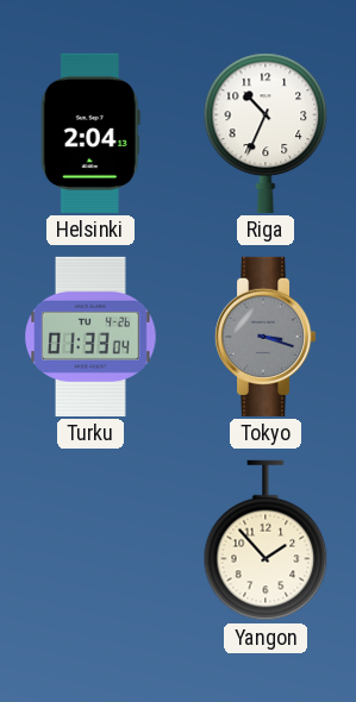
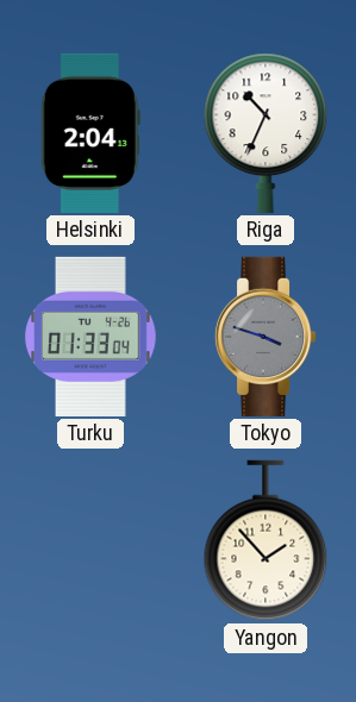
Tokyo: 3:18 -> 3:48 (266, 337)
